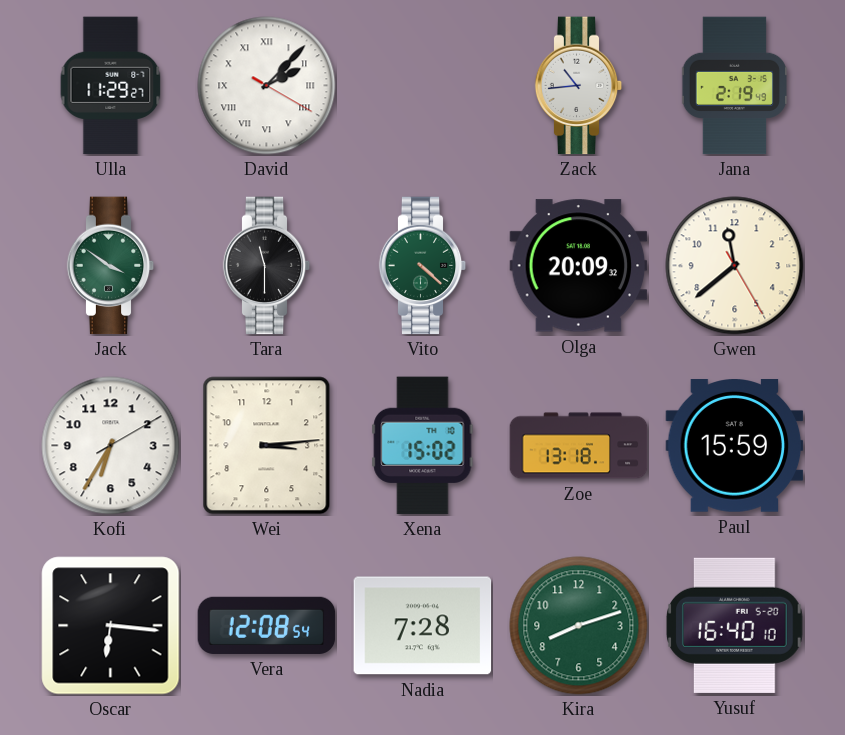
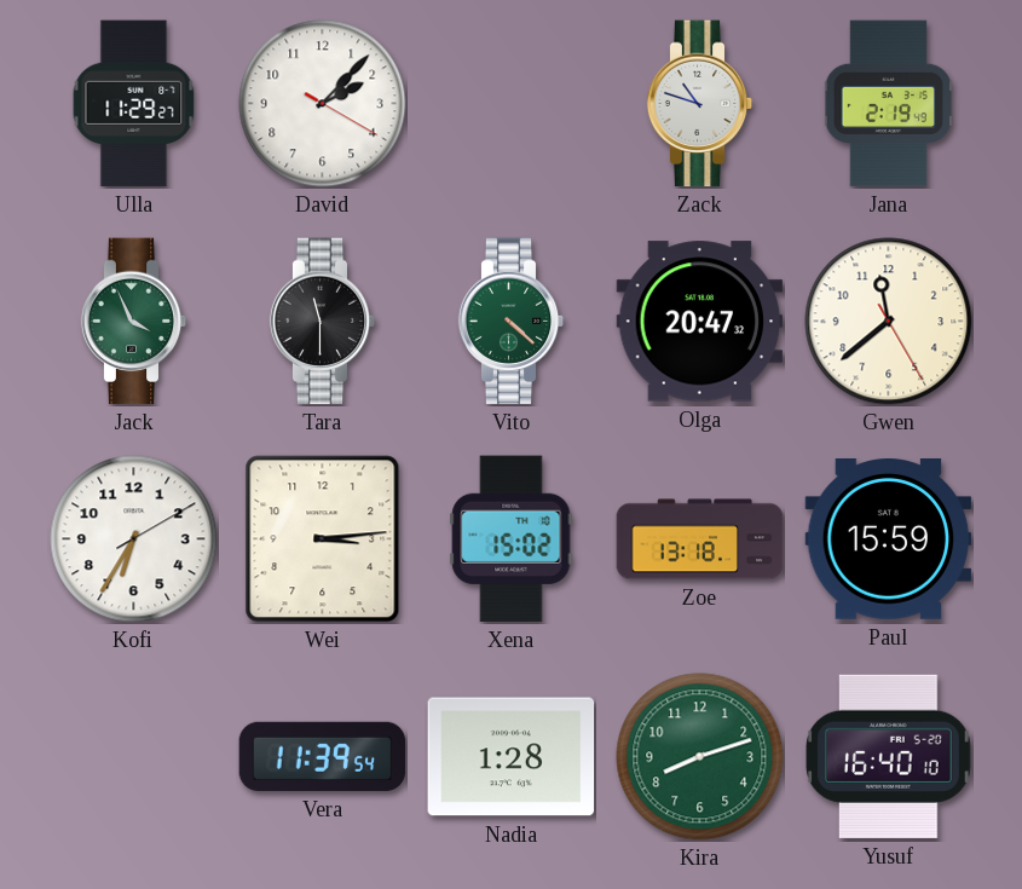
David numerals: Roman -> Arabic (323, 104)
Zack: 10:44 -> 10:48 (700, 104)
Jack: 3:51 -> 3:56 (134, 322)
Olga: 20:09 -> 20:47 (700, 322)
Oscar: 6:16 -> none (111, 626)
Vera: 12:08 -> 11:39 (323, 756)
Nadia: 7:28 -> 1:28 (512, 757)
